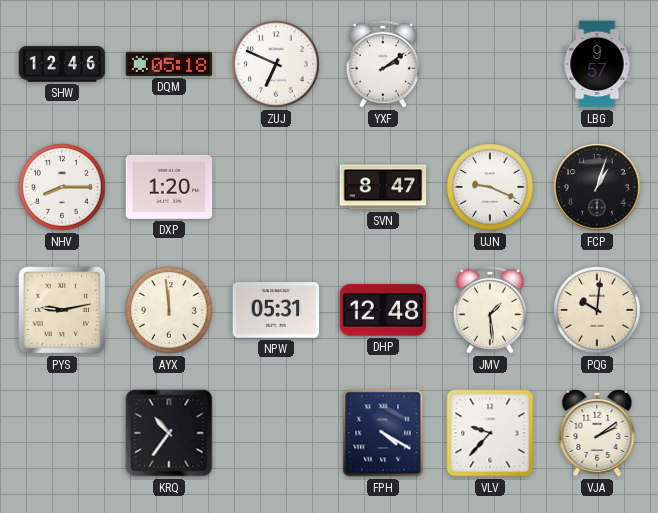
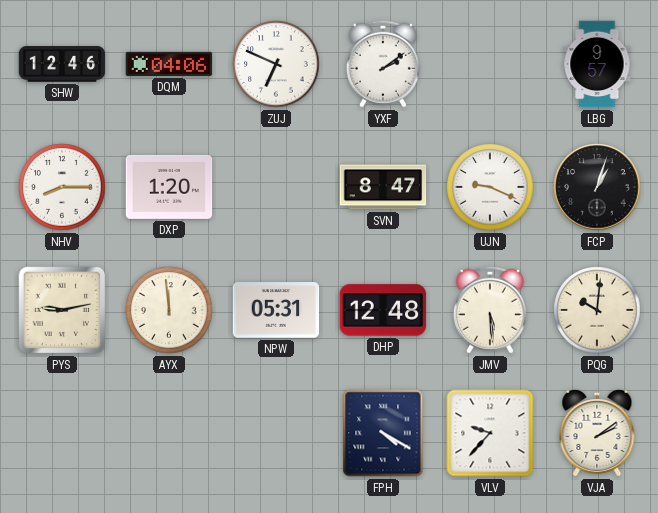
DQM: 05:18 -> 04:06 (169, 64)
JMV: 1:29 -> 5:29 (490, 310)
KRQ: 10:36 -> none (169, 433)
